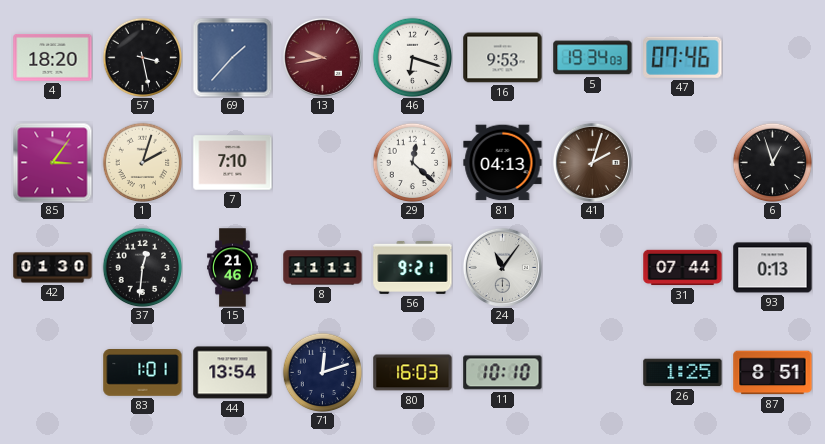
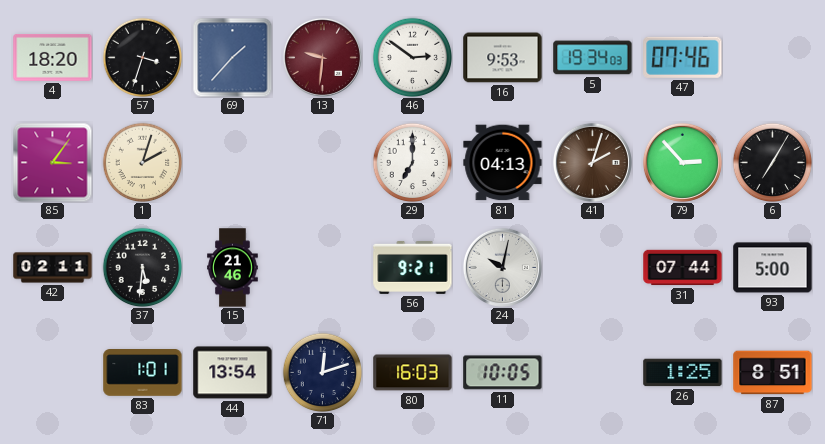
57: 3:28 -> 3:33 (142, 57)
13: 9:43 -> 9:31 (322, 57)
46: 6:18 -> 2:51 (412, 57)
7: 7:10 -> none (233, 163)
29: 12:22 -> 7:00 (412, 162)
79: none -> 2:53 (682, 162)
6: 12:57 -> 7:05 (772, 162)
42: 01:30 -> 02:11 (53, 268)
37: 12:31 -> 5:31 (142, 267)
8: 11:11 -> none (323, 268)
24: 11:06 -> 10:02 (502, 267)
93: 0:13 -> 5:00 (773, 268)
11: 10:10 -> 10:05 (503, 373)
